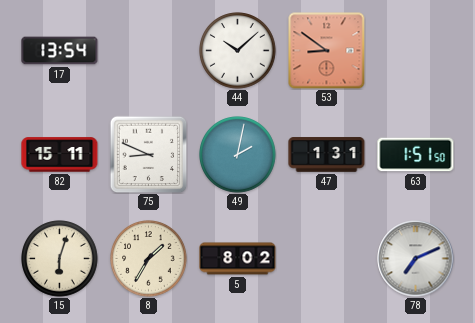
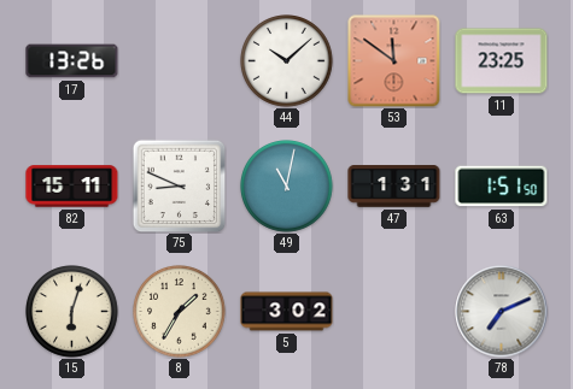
17: 13:54 -> 13:26 (72, 61)
53: 8:51 -> 11:51 (394, 61)
11: none -> 23:25 (502, 61)
49: 2:02 -> 11:02 (287, 187)
5: 8:02 -> 3:02 (287, 312)
